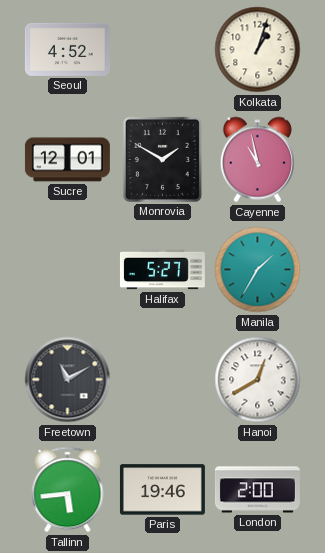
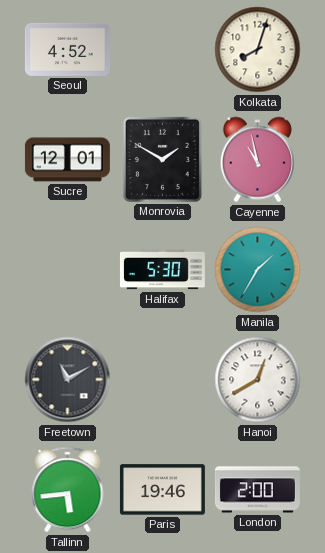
Kolkata: 1:03 -> 8:03 (258, 50)
Halifax: 5:27 -> 5:30 (162, 270)
